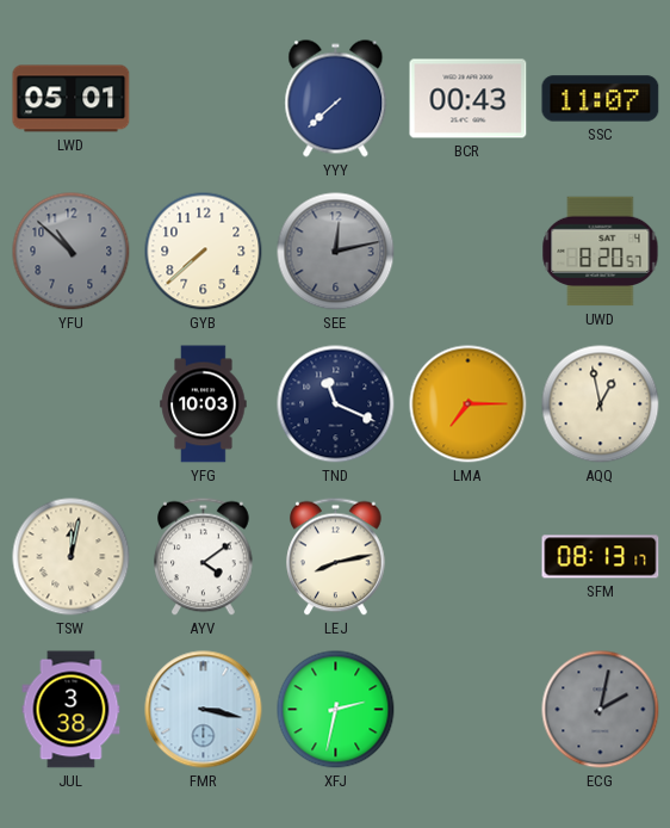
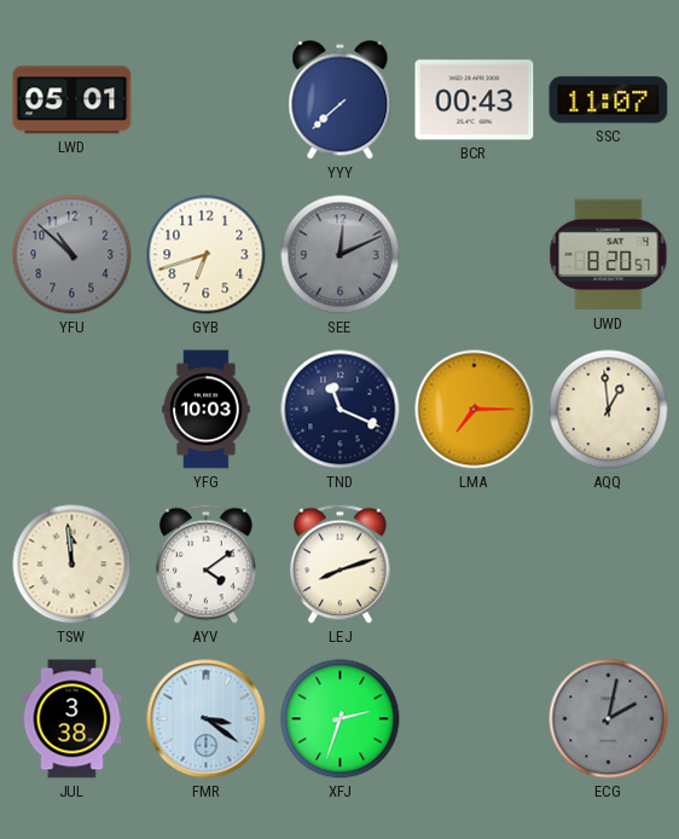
GYB: 7:38 -> 6:42 (207, 255)
SEE: 12:13 -> 12:11 (341, 255)
AQQ: 12:58 -> 12:59 (609, 410)
TSW: 12:02 -> 11:59 (72, 565)
LEJ: 8:13 -> 8:12 (341, 565)
SFM: 08:13 -> none (601, 557)
FMR: 3:17 -> 3:21 (207, 719)
XFJ: 2:32 -> 2:33 (341, 719)
